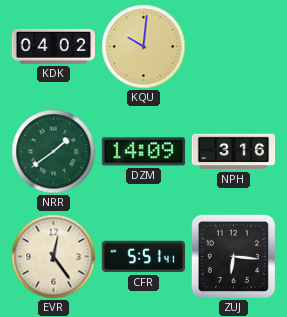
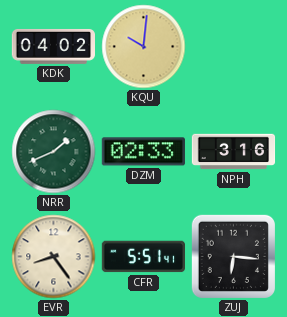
NRR: 1:39 -> 1:41 (54, 152)
DZM: 14:09 -> 02:33 (143, 152)
EVR: 12:24 -> 8:24 (54, 257)
